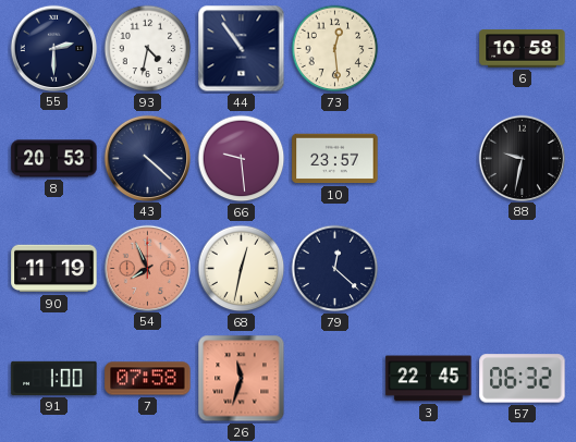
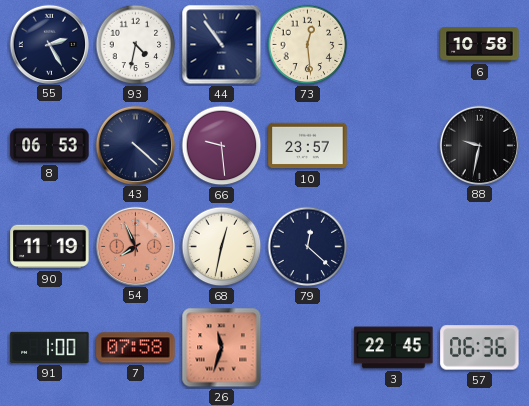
55: 2:30 -> 2:25 (49, 44)
8: 20:53 -> 06:53 (50, 146)
57: 06:32 -> 06:36 (480, 348)
